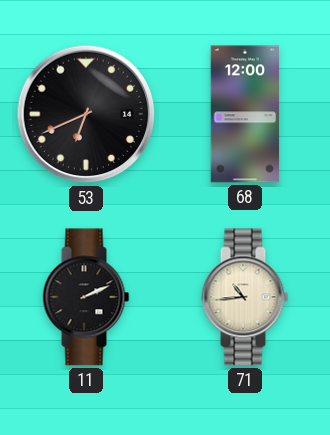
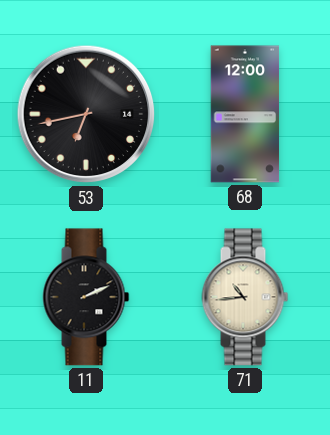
53: 6:41 -> 6:43 (86, 114)
